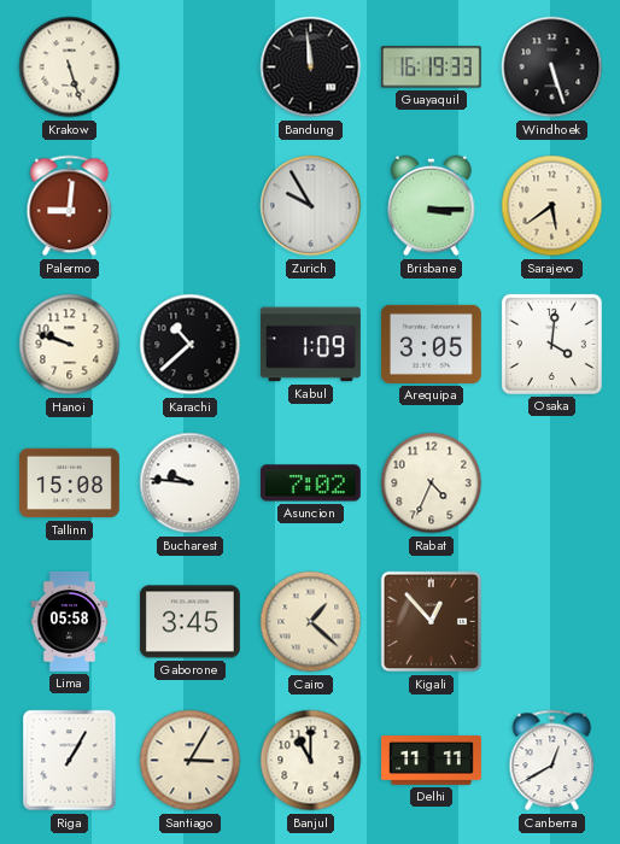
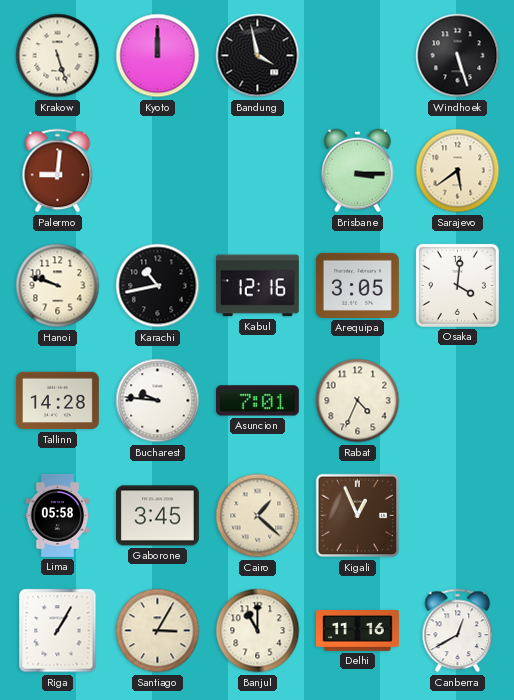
Kyoto: none -> 12:00 (158, 56)
Bandung: 11:59 -> 3:58 (258, 56)
Guayaquil: 16:19 -> none (431, 68)
Zurich: 9:55 -> none (311, 206)
Karachi: 10:38 -> 10:43 (158, 286)
Kabul: 1:09 -> 12:16 (257, 286)
Tallinn: 15:08 -> 14:28 (57, 401)
Asuncion: 7:02 -> 7:01 (257, 401)
Kigali: 12:53 -> 12:56 (358, 516)
Delhi: 11:11 -> 11:16 (358, 631)
